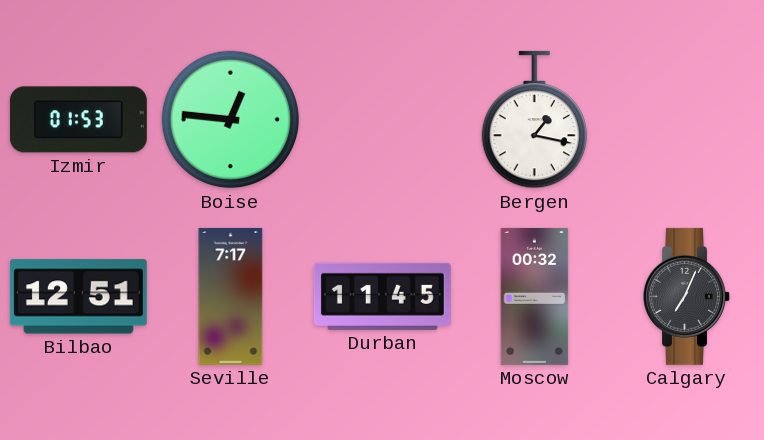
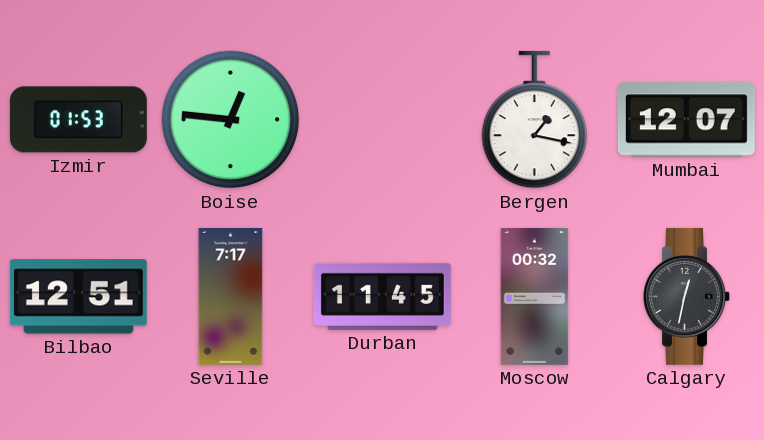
Mumbai: none -> 12:07 (686, 120)
Calgary: 7:04 -> 12:32 (687, 296)
